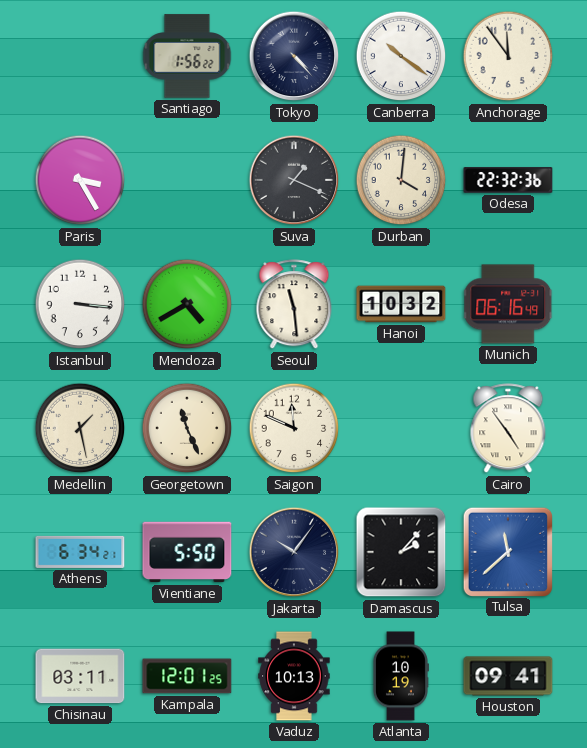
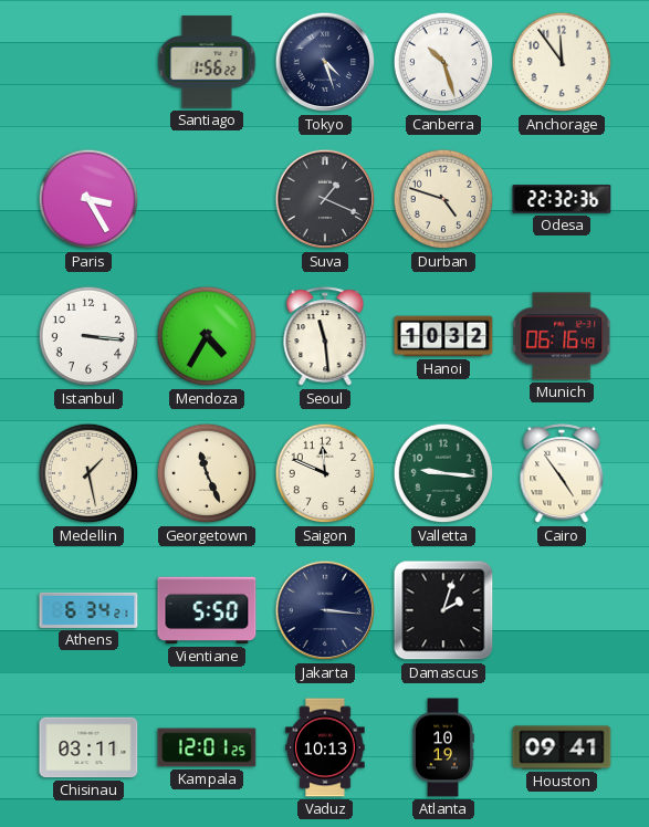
Tokyo: 4:23 -> 4:27 (325, 62)
Canberra: 10:21 -> 10:27 (443, 62)
Durban: 4:01 -> 4:48 (443, 199)
Mendoza: 4:40 -> 4:35 (207, 336)
Valletta: none -> 9:16 (443, 473)
Jakarta: 10:06 -> 3:16 (325, 610)
Damascus: 2:07 -> 2:03 (443, 610)
Tulsa: 11:38 -> none (507, 551)
